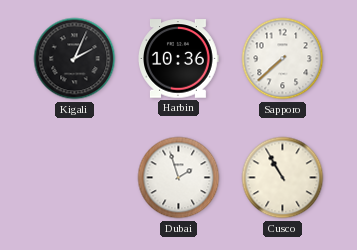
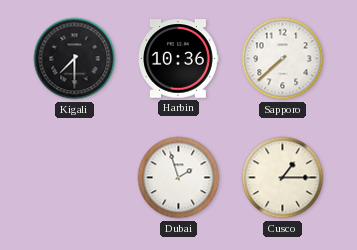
Kigali: 2:04 -> 7:30 (75, 59)
Cusco: 10:55 -> 1:15 (283, 178)
